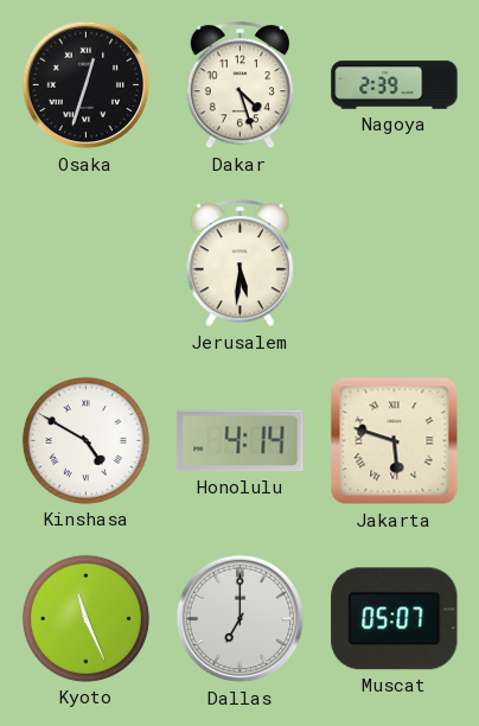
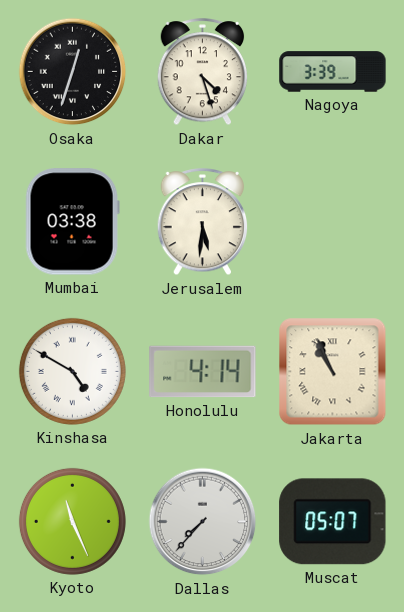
Nagoya: 2:39 -> 3:39 (333, 72)
Mumbai: none -> 03:38 (72, 222)
Jakarta: 5:48 -> 10:56 (333, 372)
Dallas: 7:00 -> 7:37 (203, 522)
